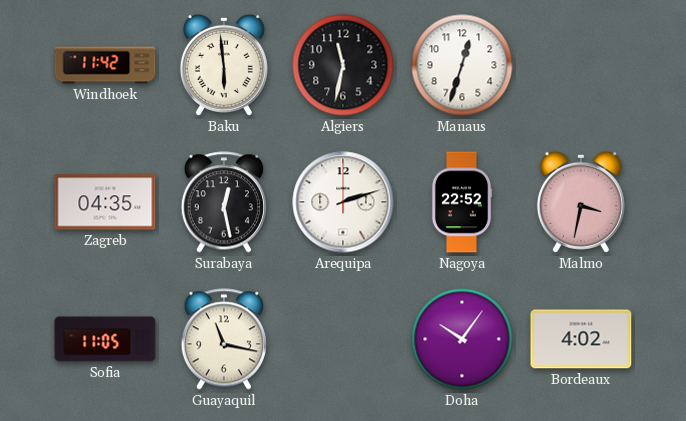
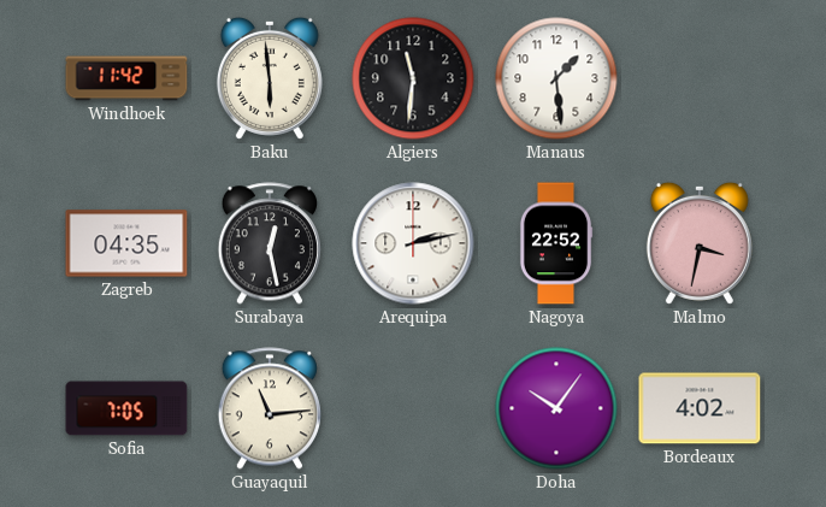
Algiers: 11:32 -> 11:31 (413, 78)
Manaus: 12:33 -> 1:29 (556, 78)
Arequipa: 2:12 -> 2:13 (413, 243)
Sofia: 11:05 -> 7:05 (126, 408)
Guayaquil: 11:17 -> 11:14 (269, 408)
